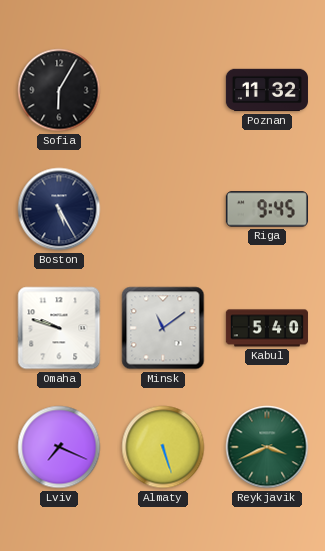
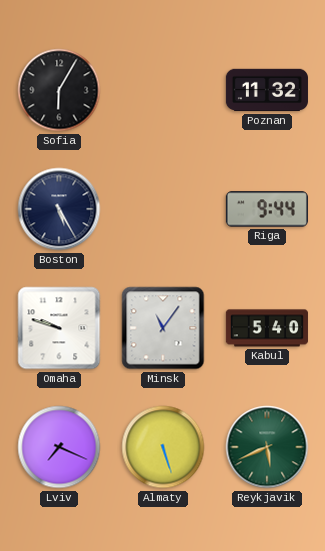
Riga: 9:45 -> 9:44 (267, 209)
Minsk: 11:09 -> 11:06 (163, 328)
Reykjavik: 3:41 -> 5:41 (267, 447)
